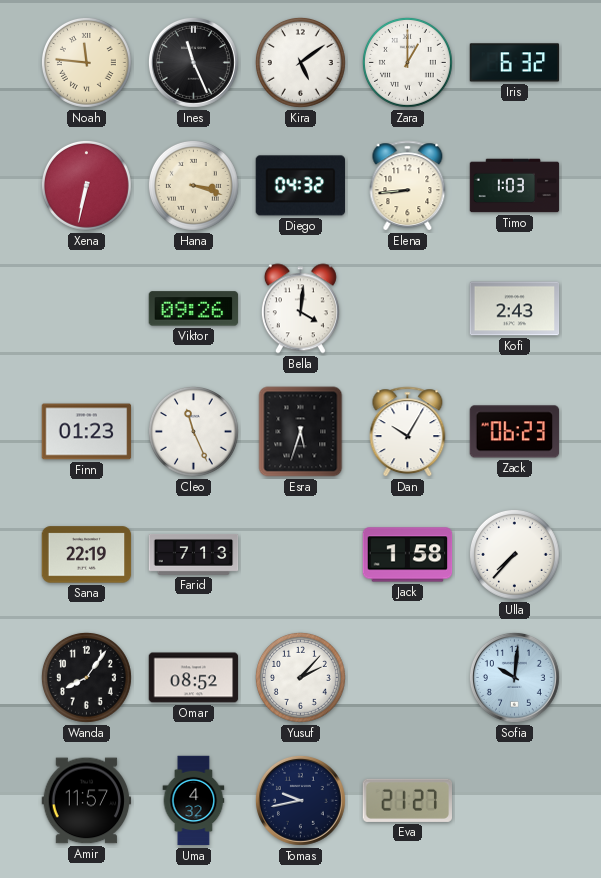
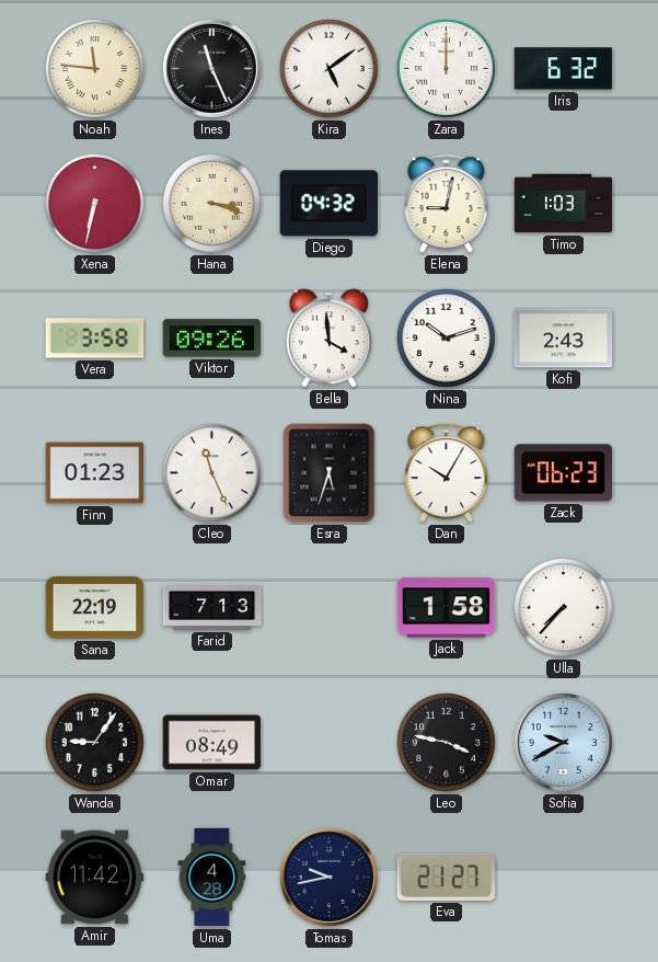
Zara: 1:00 -> 12:00 (446, 68)
Elena: 8:44 -> 9:02 (447, 204)
Vera: none -> 3:58 (95, 339)
Bella: 4:01 -> 3:59 (328, 339)
Nina: none -> 10:12 (446, 337)
Wanda: 8:06 -> 9:06 (94, 742)
Omar: 08:52 -> 08:49 (212, 743)
Yusuf: 2:07 -> none (300, 677)
Leo: none -> 3:47 (446, 742)
Sofia: 10:01 -> 9:40 (563, 742)
Amir: 11:57 -> 11:42 (95, 878)
Uma: 4:32 -> 4:28 (212, 878)
